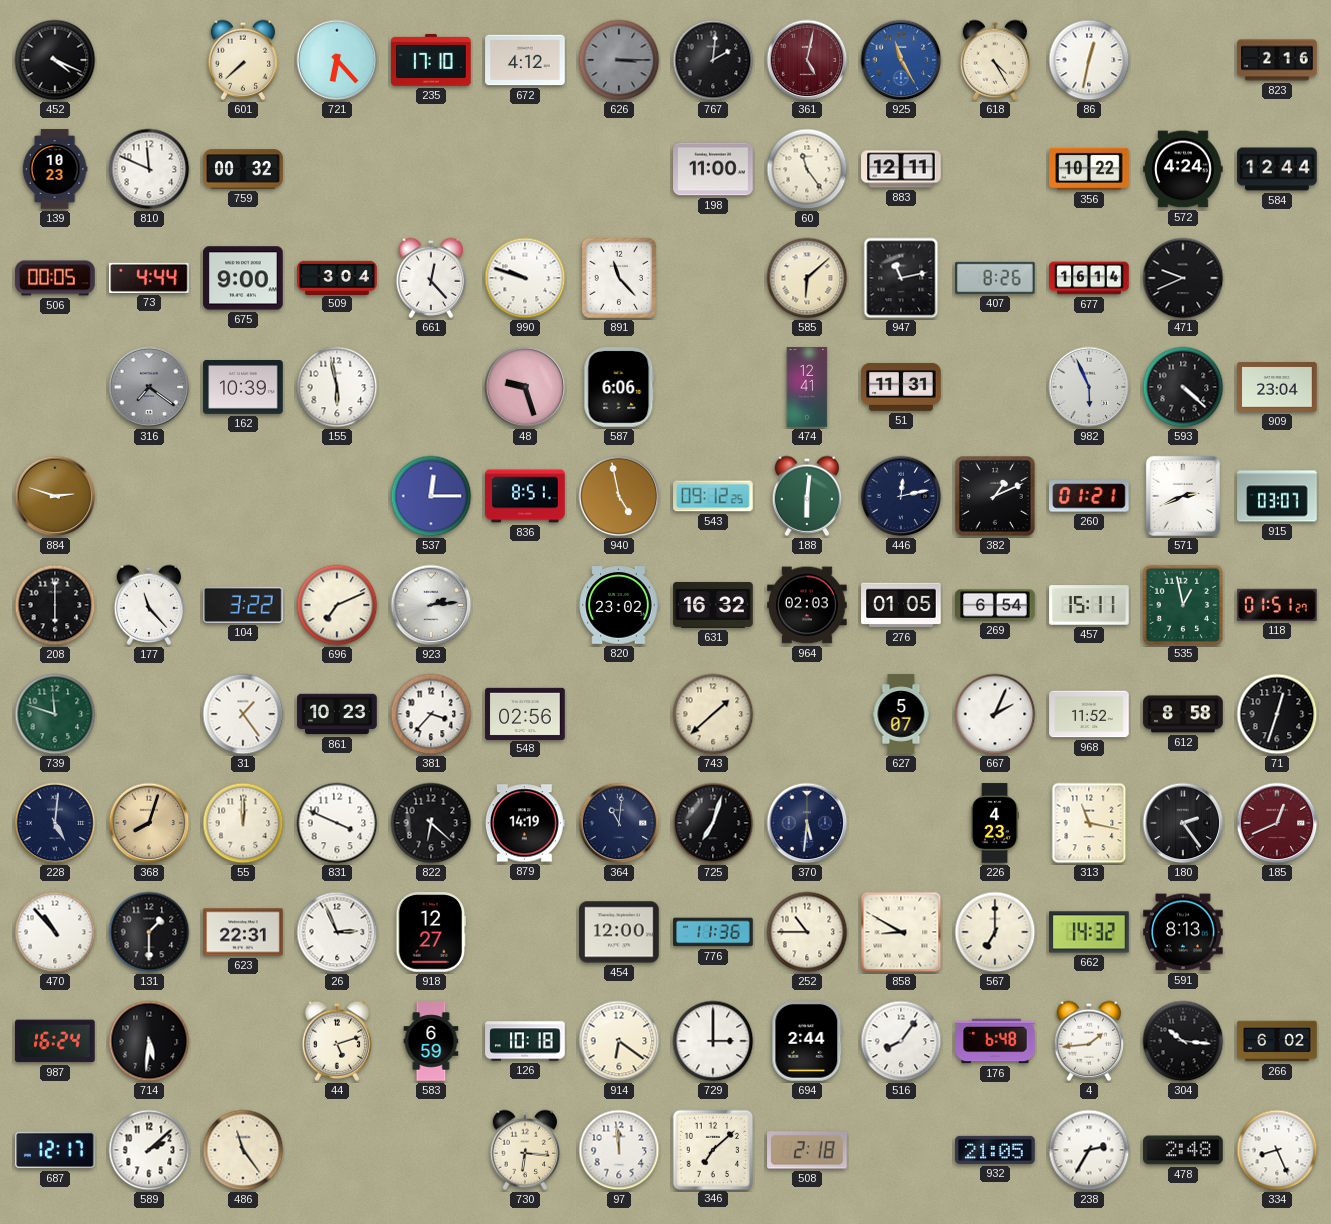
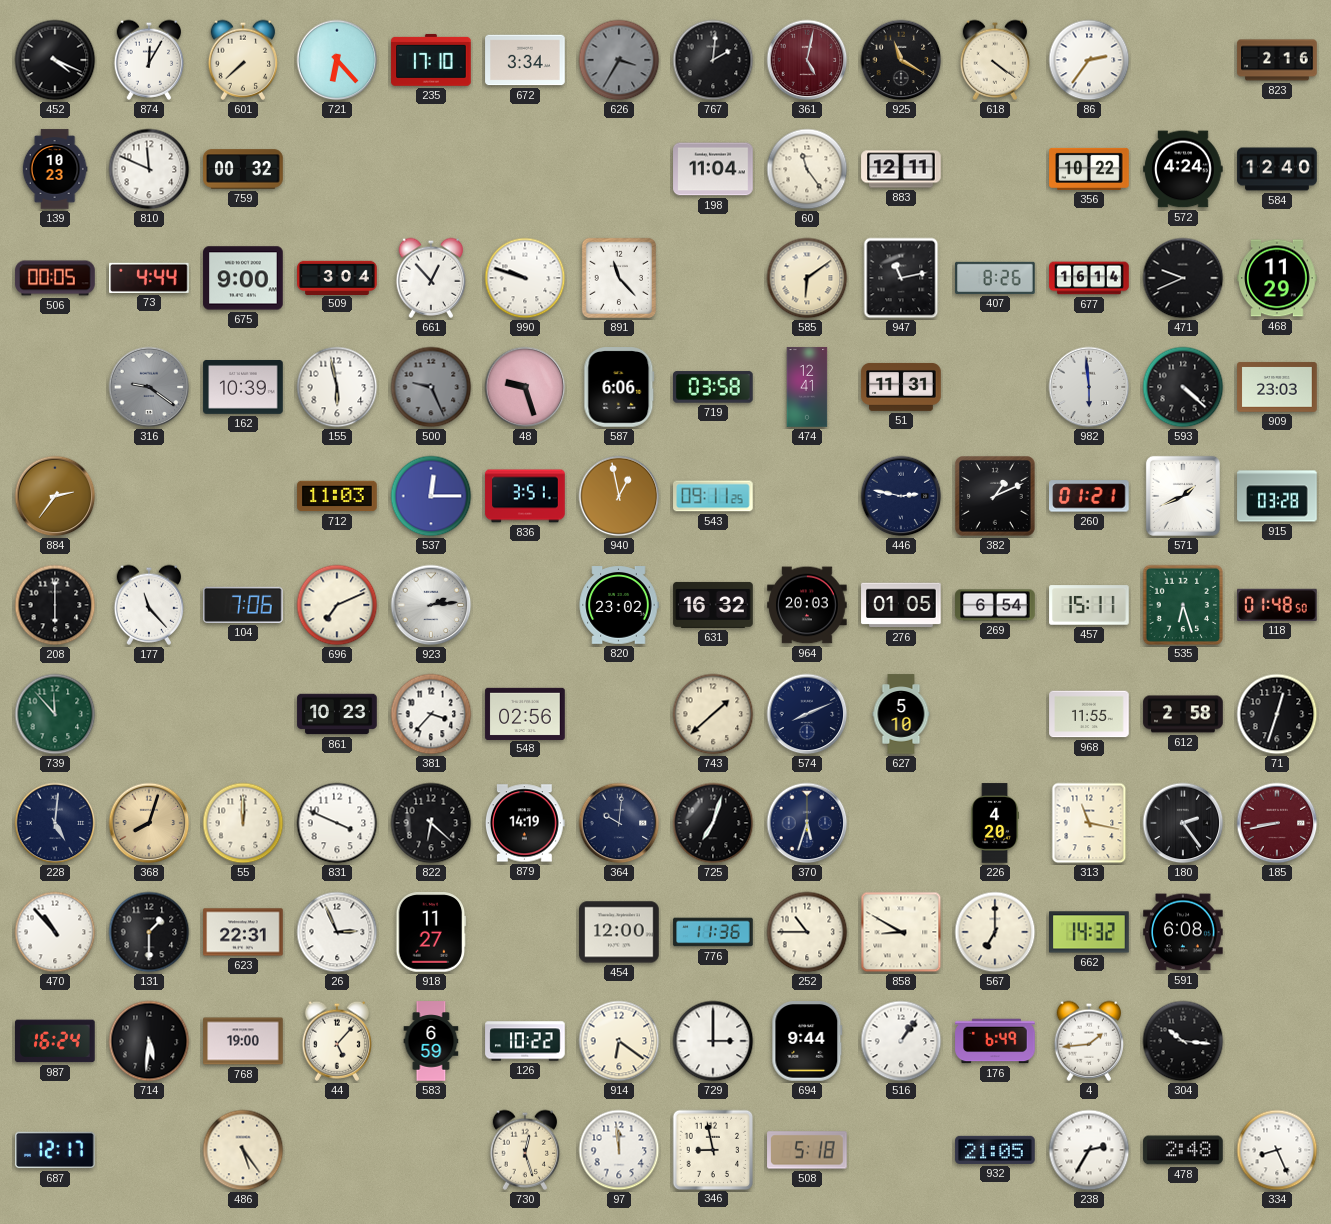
874: none -> 12:05 (149, 60)
672: 4:12 -> 3:34 (525, 60)
626: 3:15 -> 3:35 (619, 60)
925: 11:25 -> 11:20 (901, 60)
925 dial: blue -> black (901, 60)
618: 4:25 -> 4:21 (995, 60)
86: 12:32 -> 2:36 (1089, 60)
198: 11:00 -> 11:04 (713, 169)
584: 12:44 -> 12:40 (1277, 169)
661: 12:23 -> 12:53 (431, 278)
585: 6:08 -> 6:09 (807, 278)
468: none -> 11:29 (1277, 278)
316: 7:21 -> 9:21 (149, 387)
500: none -> 9:26 (431, 387)
719: none -> 03:58 (714, 387)
982: 5:56 -> 5:59 (1089, 387)
909: 23:04 -> 23:03 (1277, 387)
884: 2:48 -> 2:36 (55, 496)
712: none -> 11:03 (337, 496)
836: 8:51 -> 3:51 (525, 496)
940: 4:58 -> 12:58 (619, 496)
543: 09:12 -> 09:11 (713, 496)
188: 6:01 -> none (807, 496)
446: 12:13 -> 2:47 (901, 496)
571: 2:41 -> 1:41 (1183, 496)
915: 03:07 -> 03:28 (1277, 496)
104: 3:22 -> 7:06 (243, 605)
964: 02:03 -> 20:03 (807, 605)
535: 12:58 -> 6:27 (1182, 604)
118: 01:51 -> 01:48 (1277, 605)
739: 11:48 -> 11:53 (55, 714)
31: 1:24 -> none (243, 714)
574: none -> 8:11 (807, 714)
627: 5:07 -> 5:10 (901, 714)
667: 2:04 -> none (995, 714)
968: 11:52 -> 11:55 (1089, 714)
612: 8:58 -> 2:58 (1183, 714)
364: 11:01 -> 10:01 (619, 823)
370: 5:31 -> 5:33 (807, 823)
226: 4:23 -> 4:20 (994, 823)
185: 12:41 -> 8:43 (1277, 823)
918: 12:27 -> 11:27 (431, 932)
591: 8:13 -> 6:08 (1183, 932)
768: none -> 19:00 (243, 1041)
44: 5:12 -> 5:07 (337, 1041)
126: 10:18 -> 10:22 (525, 1041)
694: 2:44 -> 9:44 (807, 1041)
516: 8:06 -> 1:06 (901, 1041)
176: 6:48 -> 6:49 (995, 1041)
266: 6:02 -> none (1277, 1041)
589: 2:08 -> none (149, 1150)
486: 11:24 -> 5:24 (243, 1150)
730: 6:16 -> 12:27 (525, 1150)
346: 7:08 -> 8:58 (712, 1149)
508: 2:18 -> 5:18 (807, 1150)
